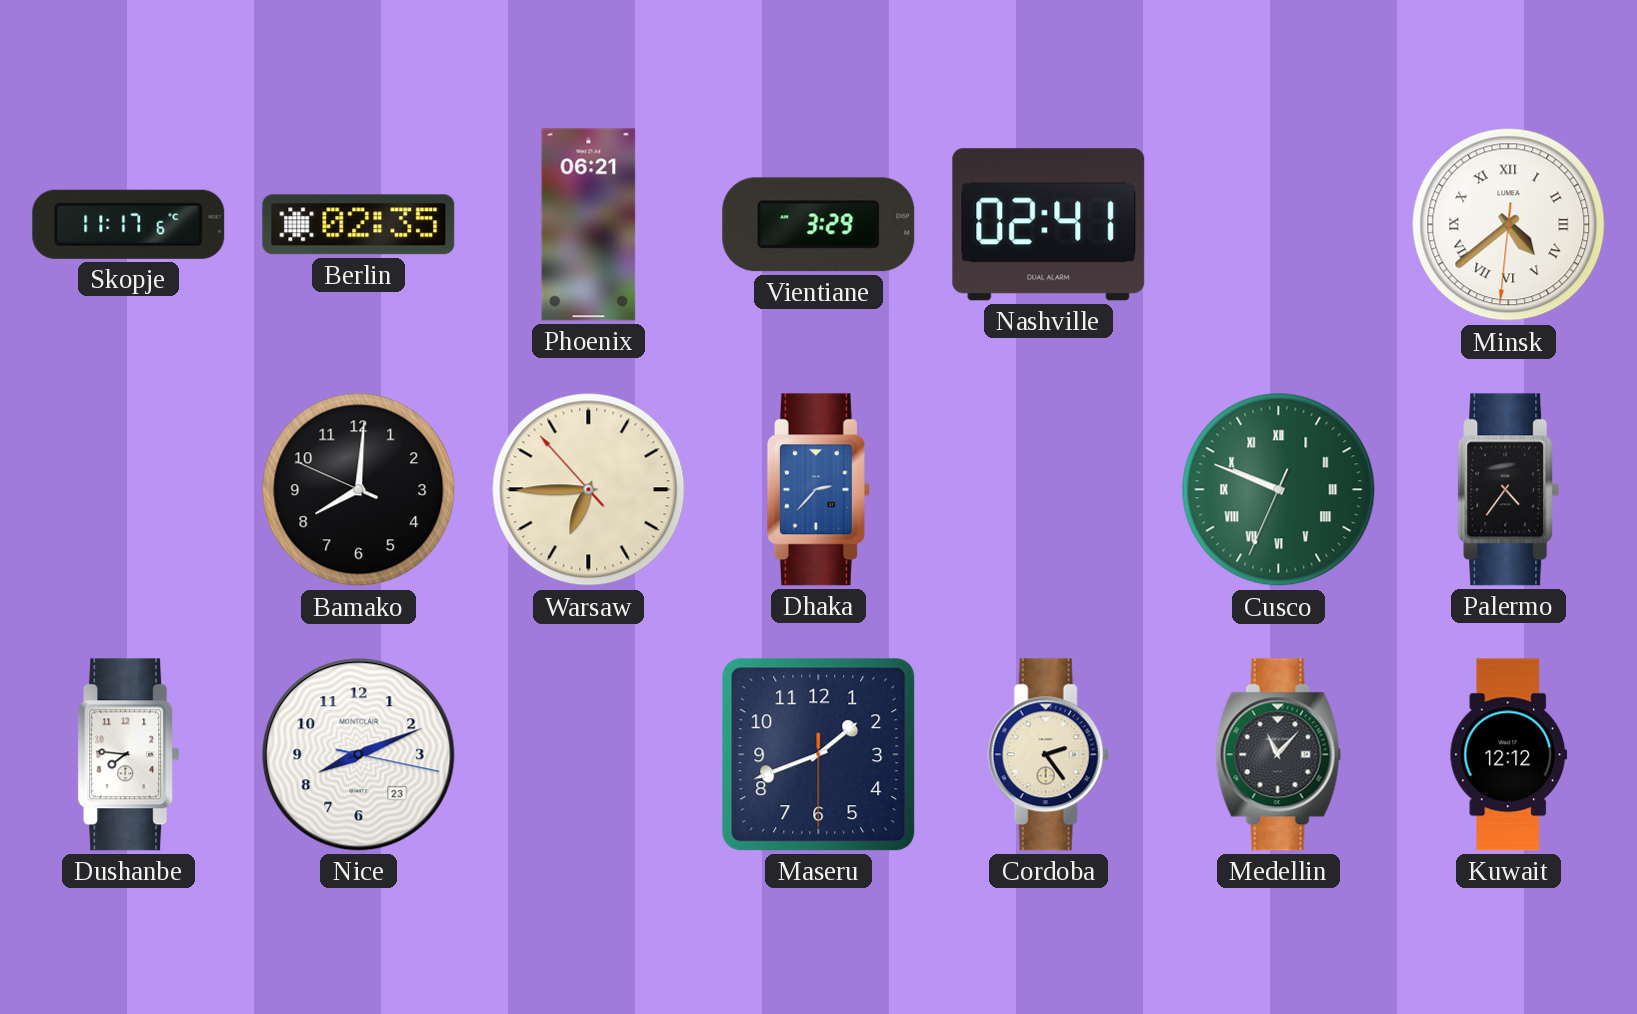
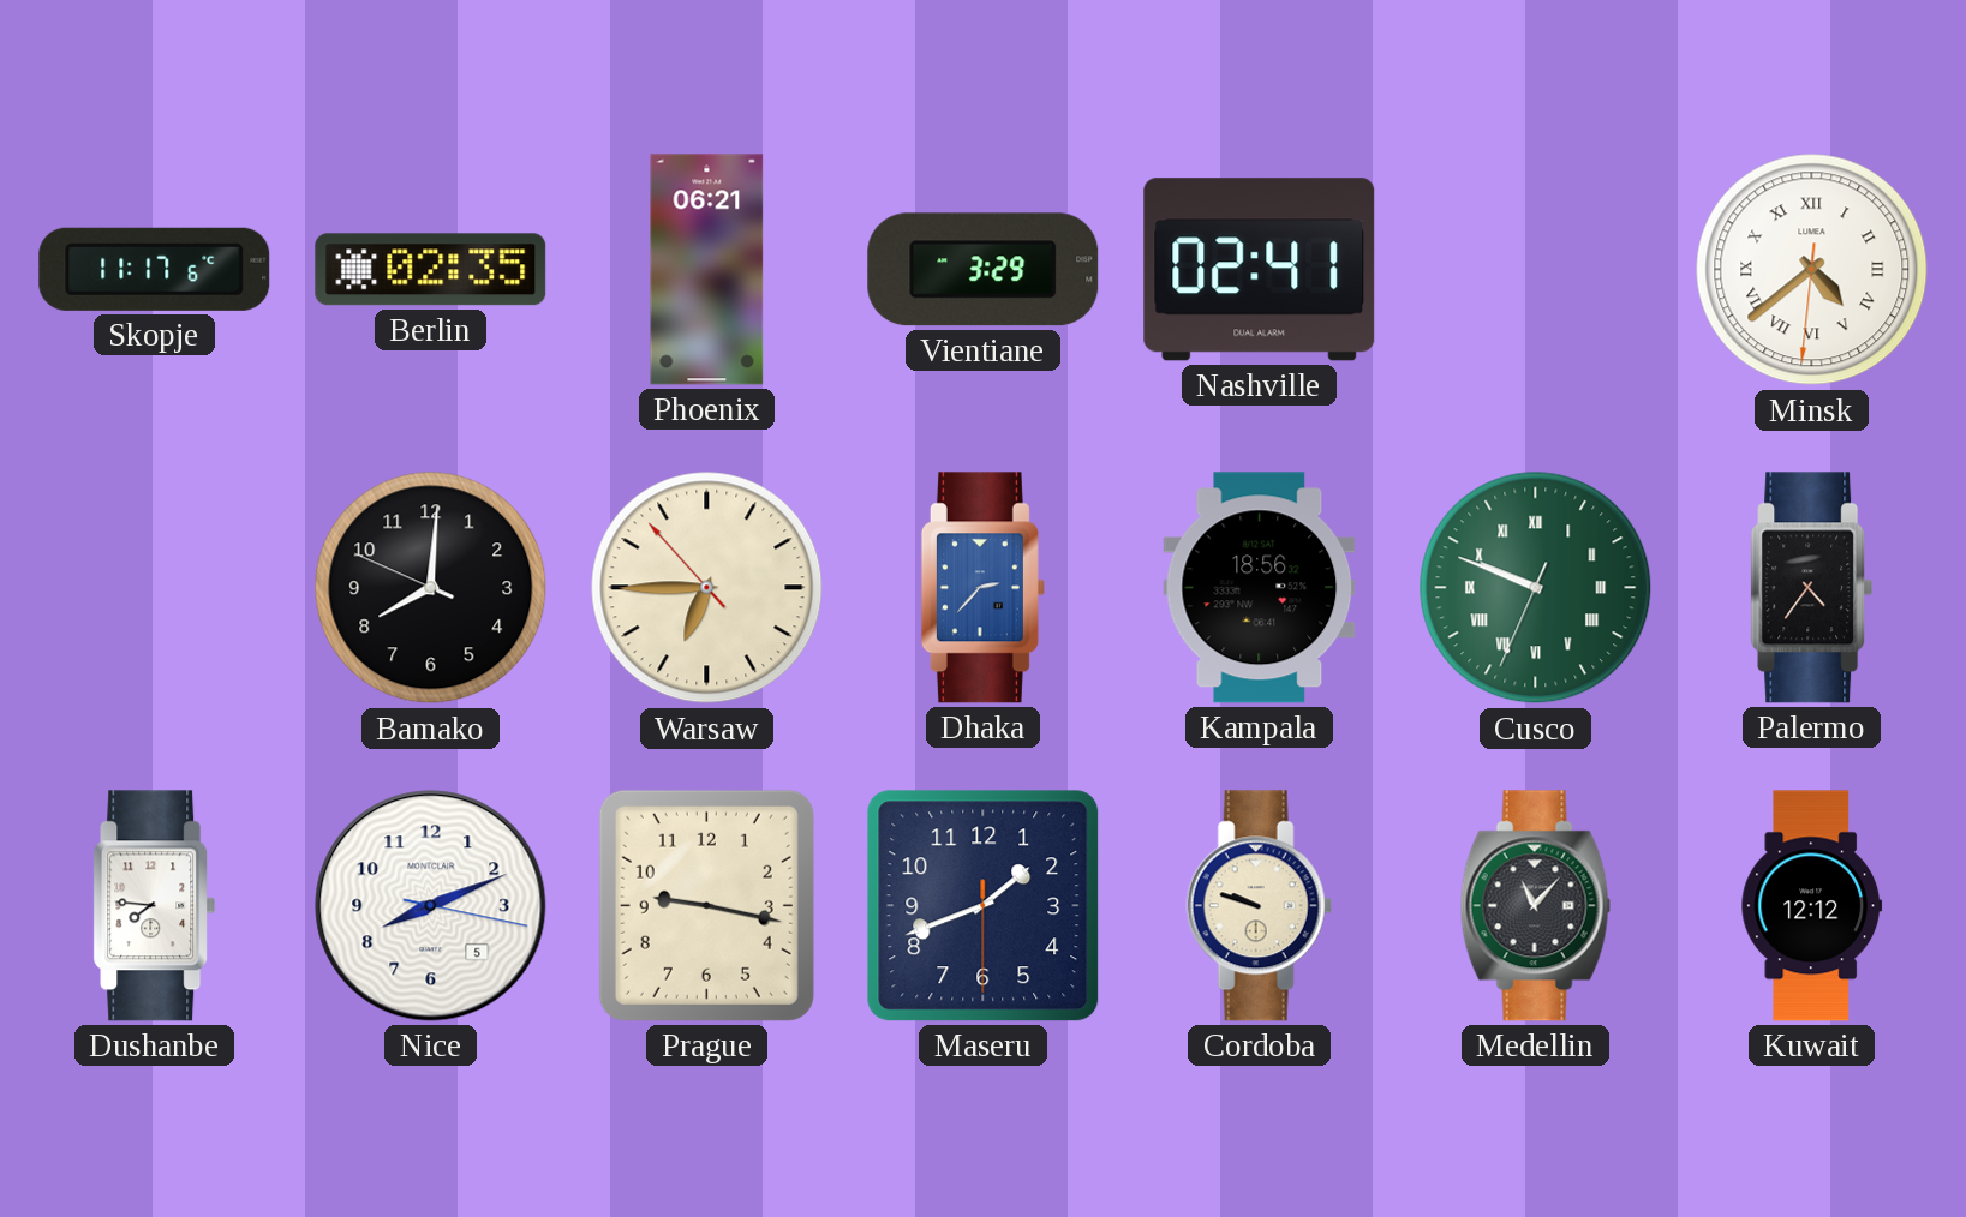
Kampala: none -> 18:56 (1260, 588)
Nice date: 23 -> 5 (431, 906)
Prague: none -> 9:17 (706, 905)
Cordoba: 2:24 -> 9:48 (1259, 906)
